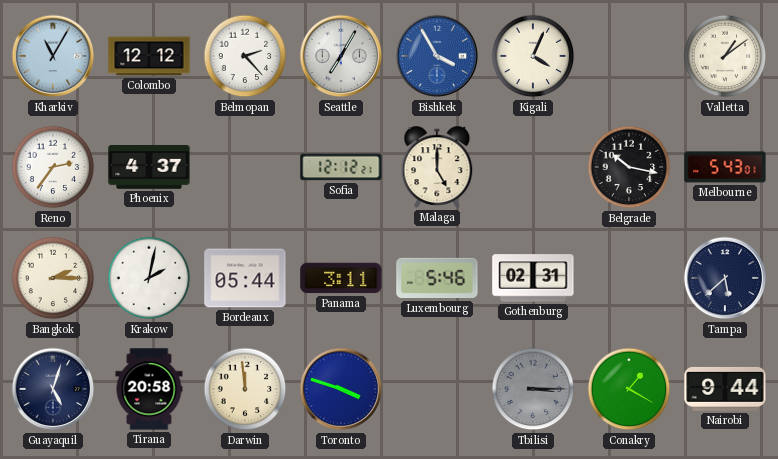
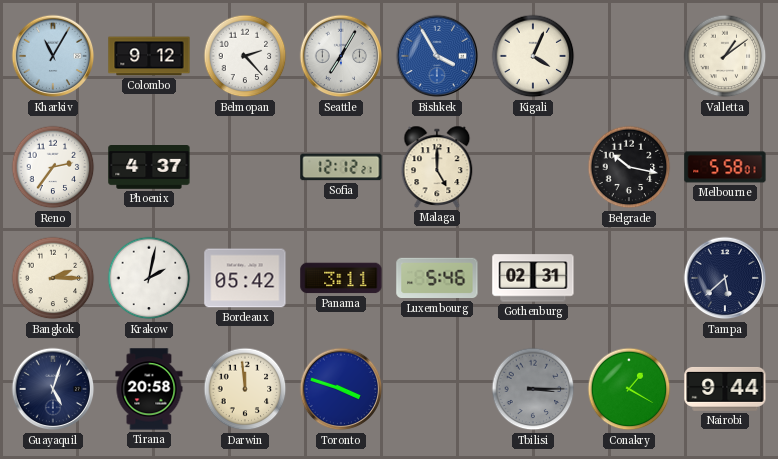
Colombo: 12:12 -> 9:12 (149, 56)
Melbourne: 5:43 -> 5:58 (725, 167)
Bordeaux: 05:44 -> 05:42 (245, 278)
